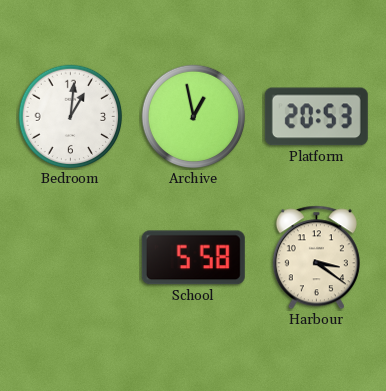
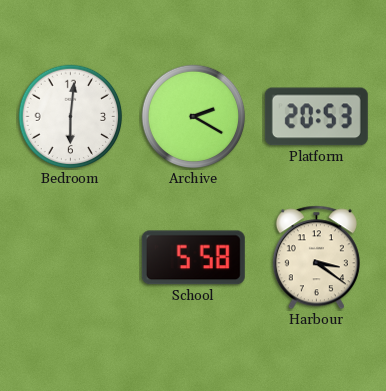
Bedroom: 1:01 -> 6:01 (71, 117)
Archive: 12:58 -> 2:20 (194, 117)
